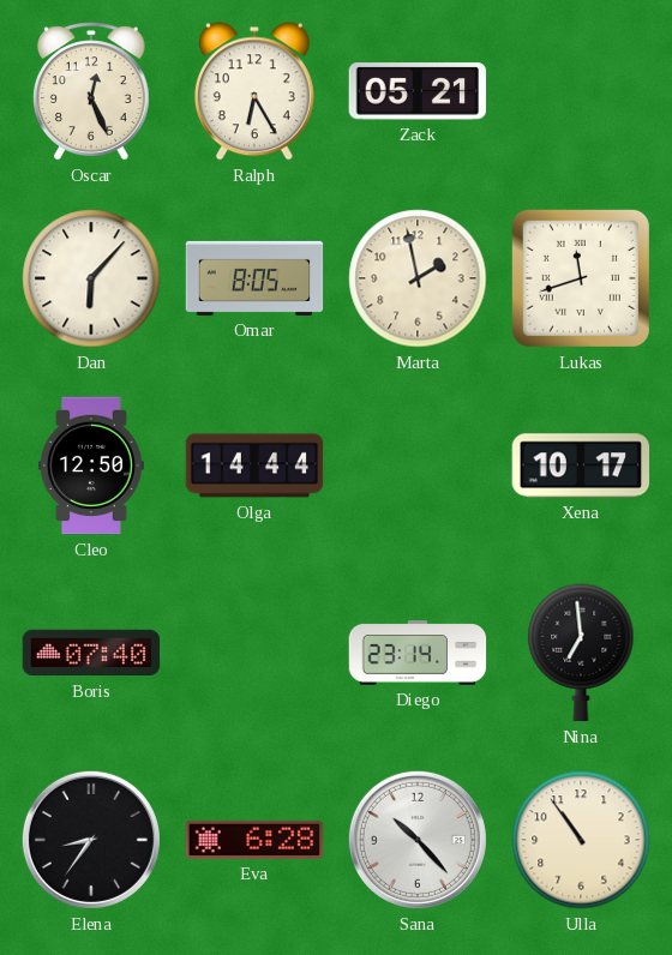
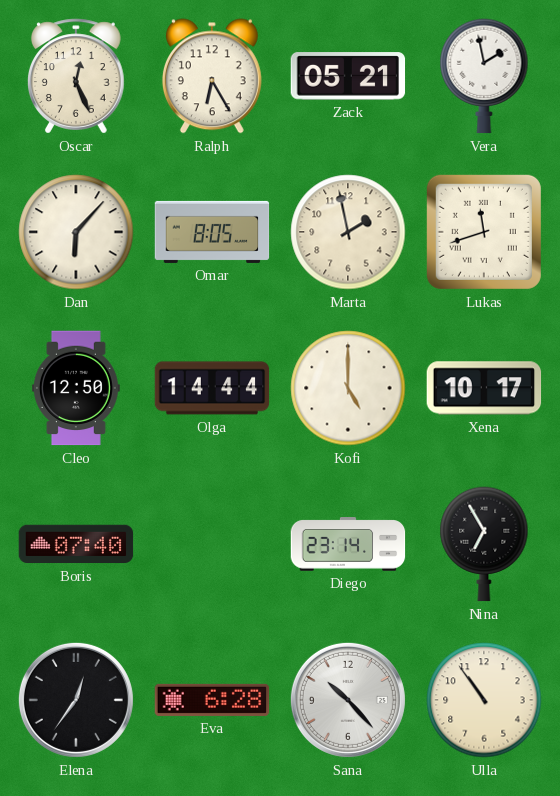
Vera: none -> 1:58 (484, 76)
Kofi: none -> 5:00 (348, 388)
Nina: 6:59 -> 6:55 (484, 544)
Elena: 8:36 -> 12:36 (76, 700)
